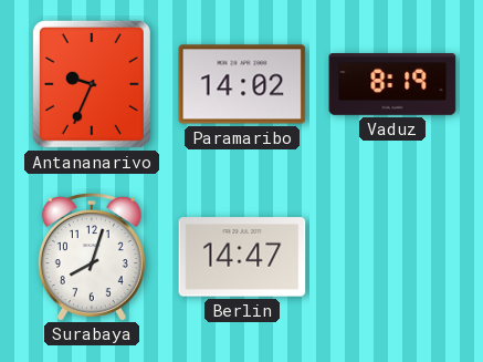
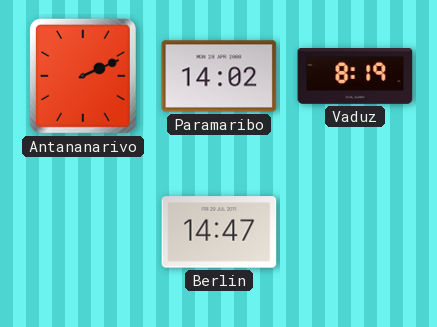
Antananarivo: 9:34 -> 2:11 (83, 76)
Surabaya: 8:03 -> none (92, 257)
